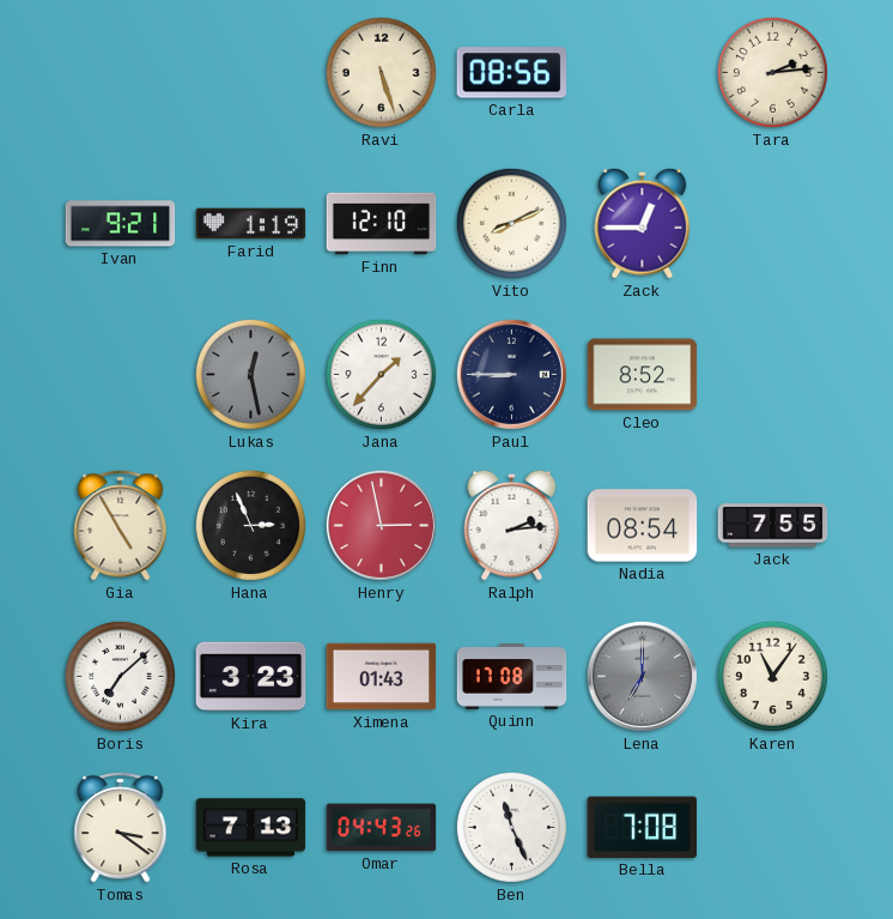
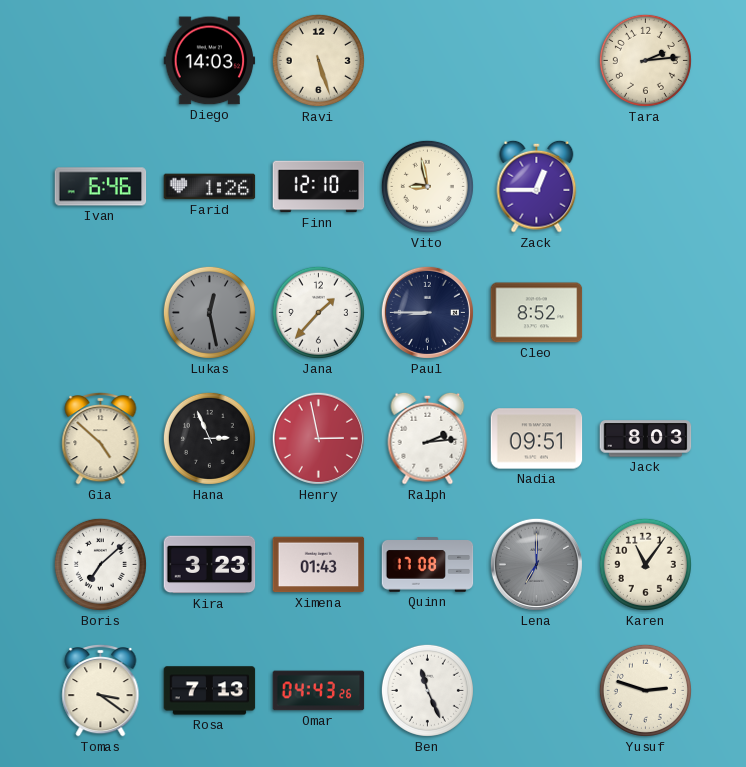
Diego: none -> 14:03 (210, 61)
Carla: 08:56 -> none (512, 73)
Ivan: 9:21 -> 6:46 (101, 187)
Farid: 1:19 -> 1:26 (210, 187)
Vito: 8:11 -> 8:58 (427, 186)
Gia: 4:55 -> 4:52 (101, 438)
Nadia: 08:54 -> 09:51 (537, 439)
Jack: 7:55 -> 8:03 (646, 439)
Bella: 7:08 -> none (643, 827)
Yusuf: none -> 2:48 (645, 690)
